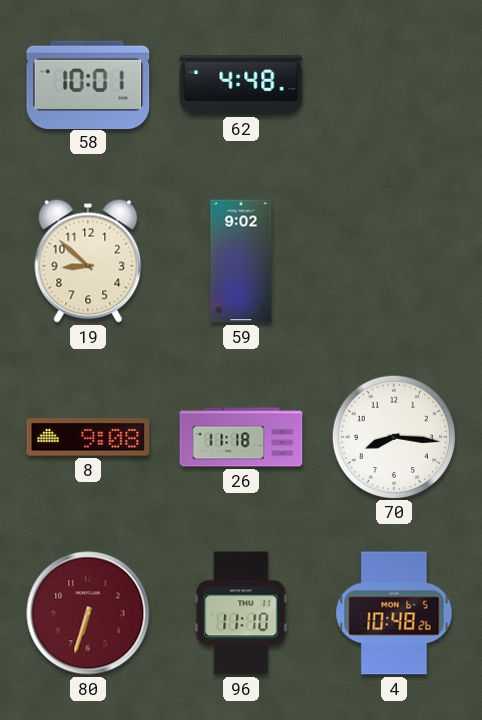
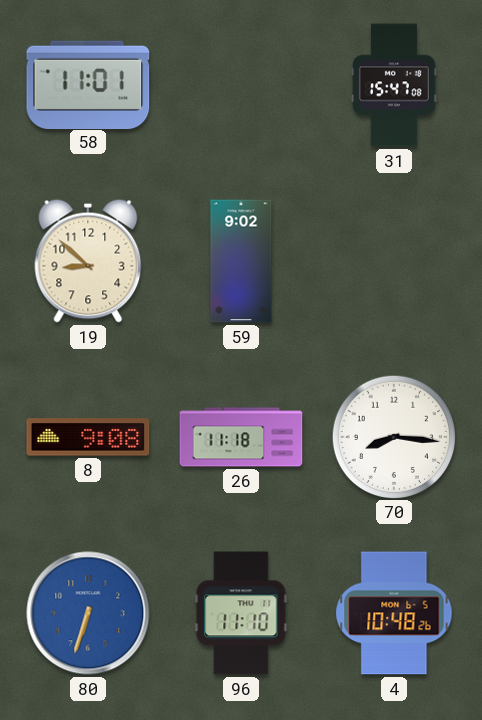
58: 10:01 -> 11:01 (88, 84)
62: 4:48 -> none (241, 85)
31: none -> 15:47 (395, 85)
80 dial: burgundy -> blue (88, 613)
